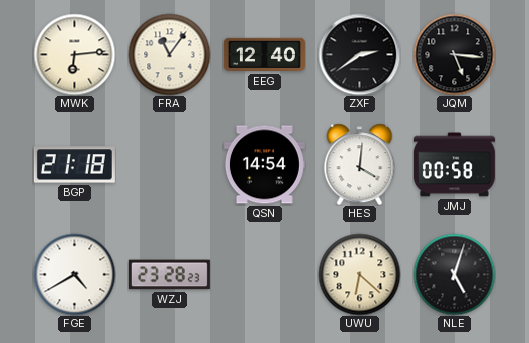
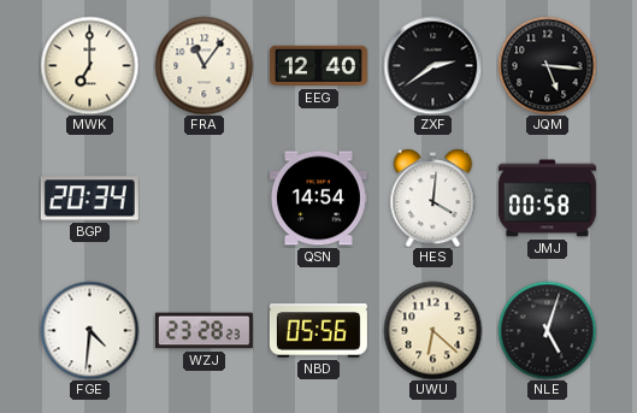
MWK: 6:14 -> 7:00 (89, 65)
BGP: 21:18 -> 20:34 (89, 199)
FGE: 4:40 -> 4:31 (89, 330)
NBD: none -> 05:56 (318, 331)
